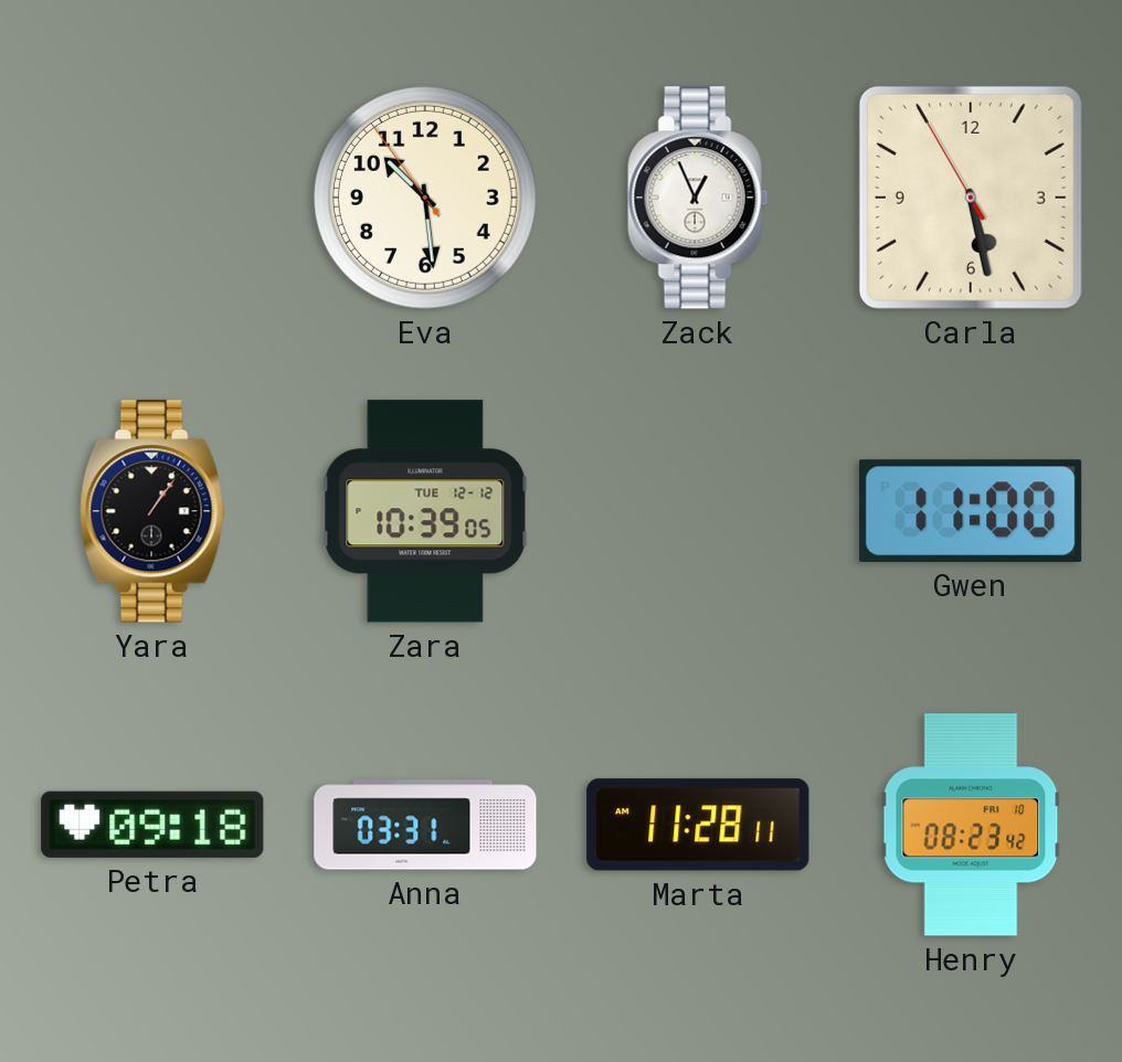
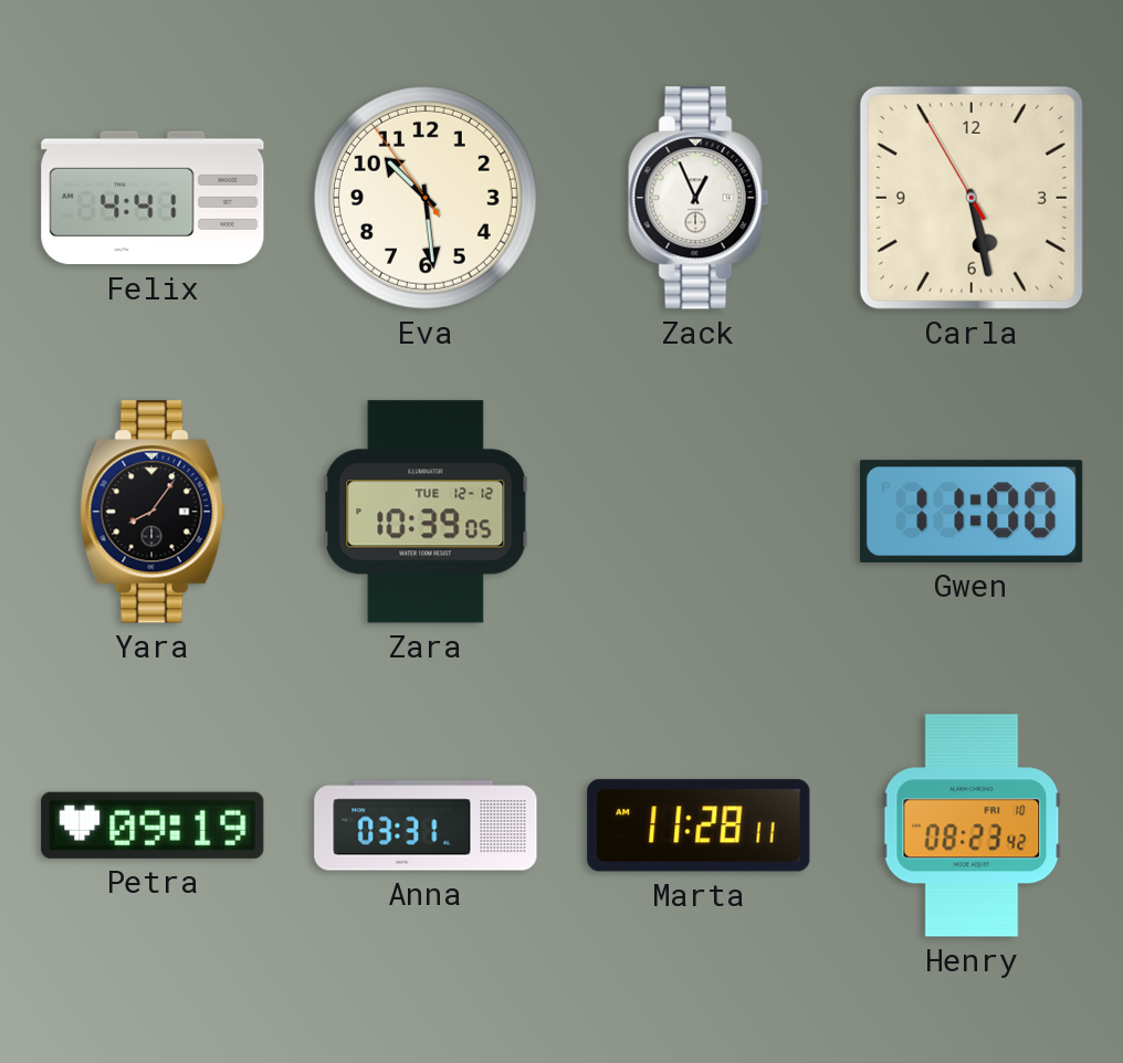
Felix: none -> 4:41 (153, 198)
Yara: 1:06 -> 8:06 (153, 512)
Petra: 09:18 -> 09:19 (153, 825)
